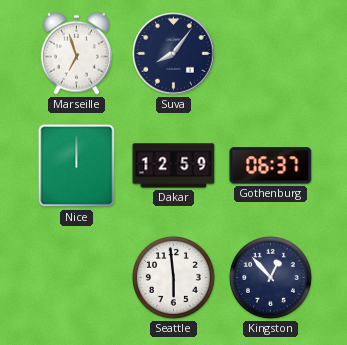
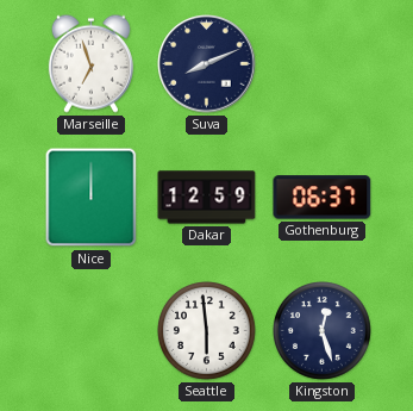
Suva: 8:06 -> 8:11 (207, 64)
Kingston: 12:53 -> 12:27 (323, 331)
